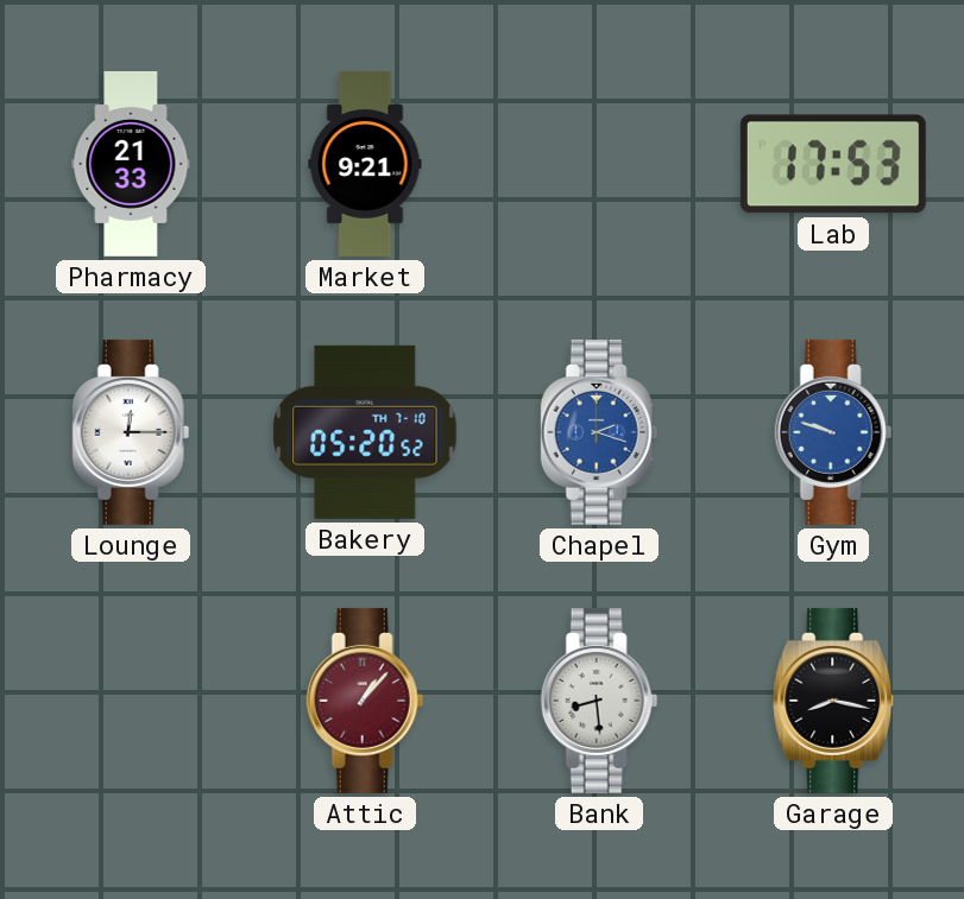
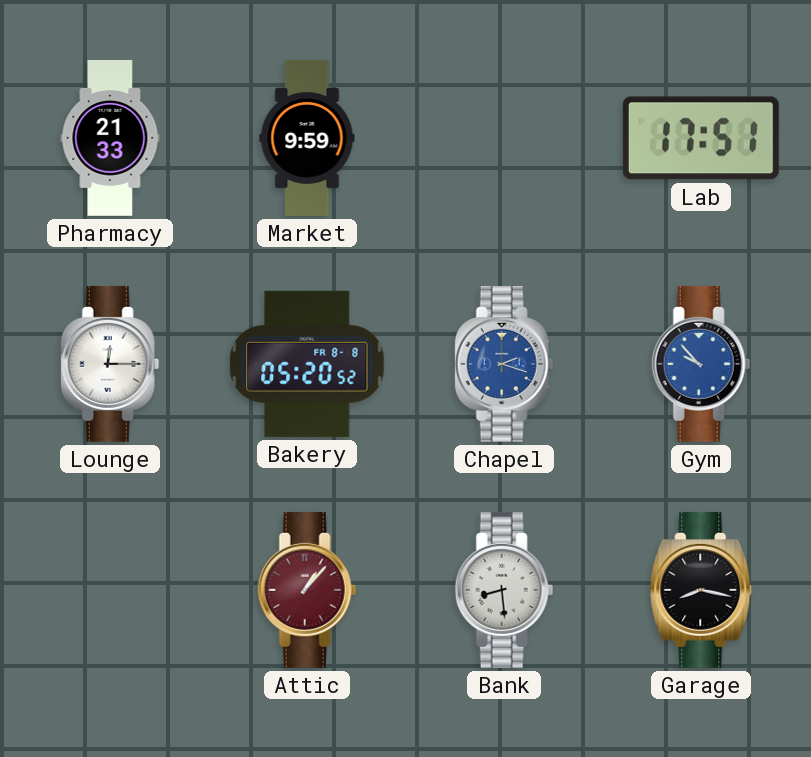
Market: 9:21 -> 9:59 (307, 138)
Lab: 17:53 -> 17:51 (701, 138)
Bakery date: TH 7-10 -> FR 8-8 (307, 364)
Gym: 9:48 -> 9:53 (701, 364)
